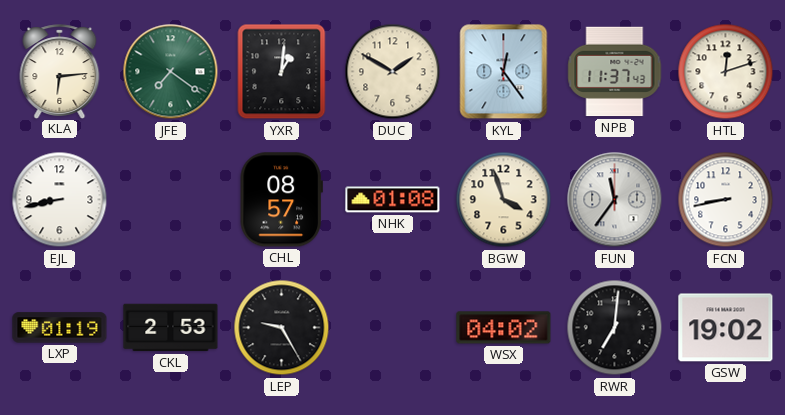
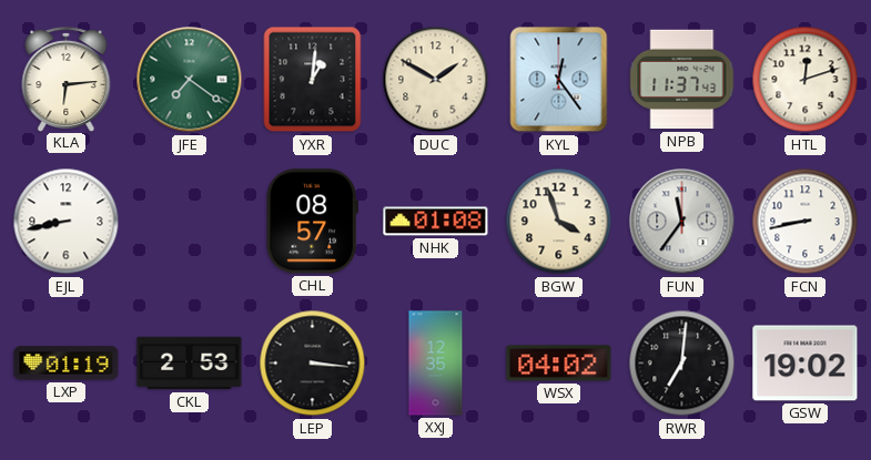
LEP: 9:25 -> 3:16 (313, 364)
XXJ: none -> 12:35 (436, 364)
